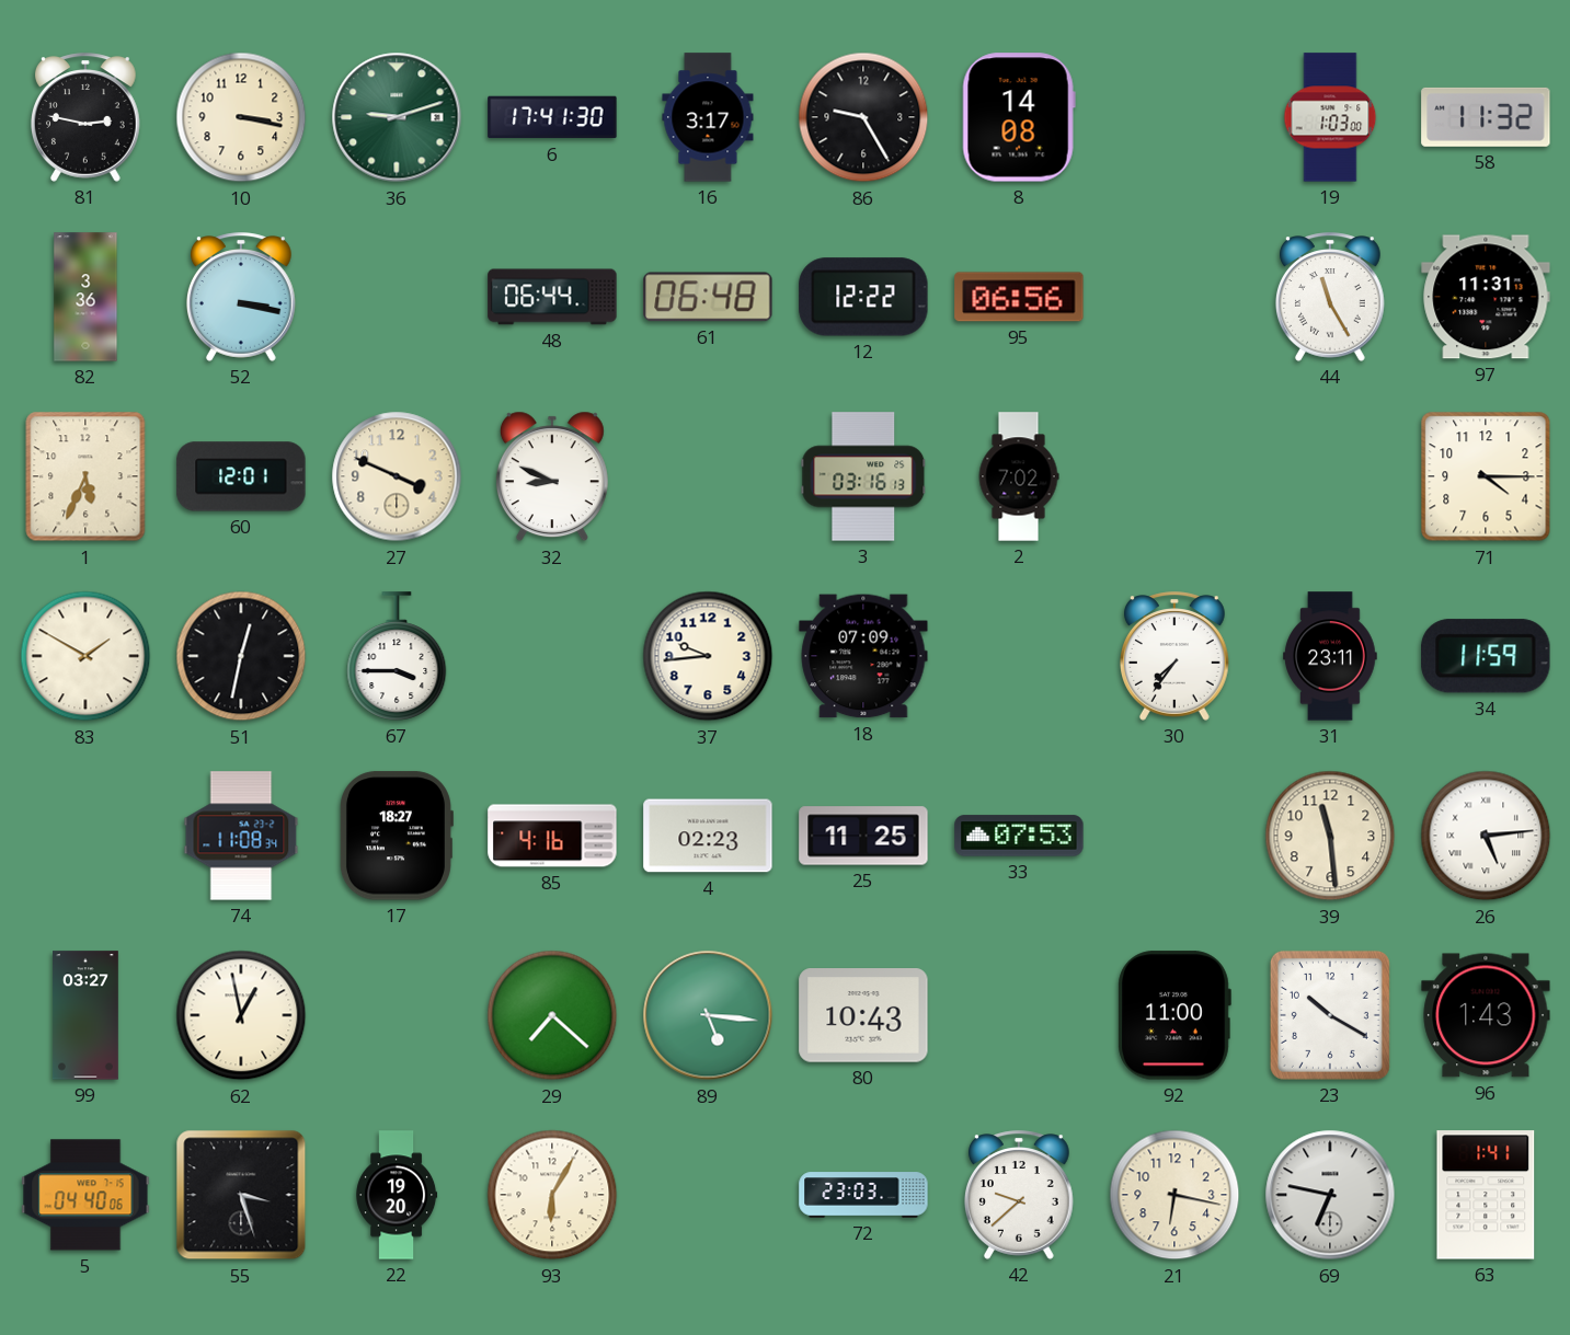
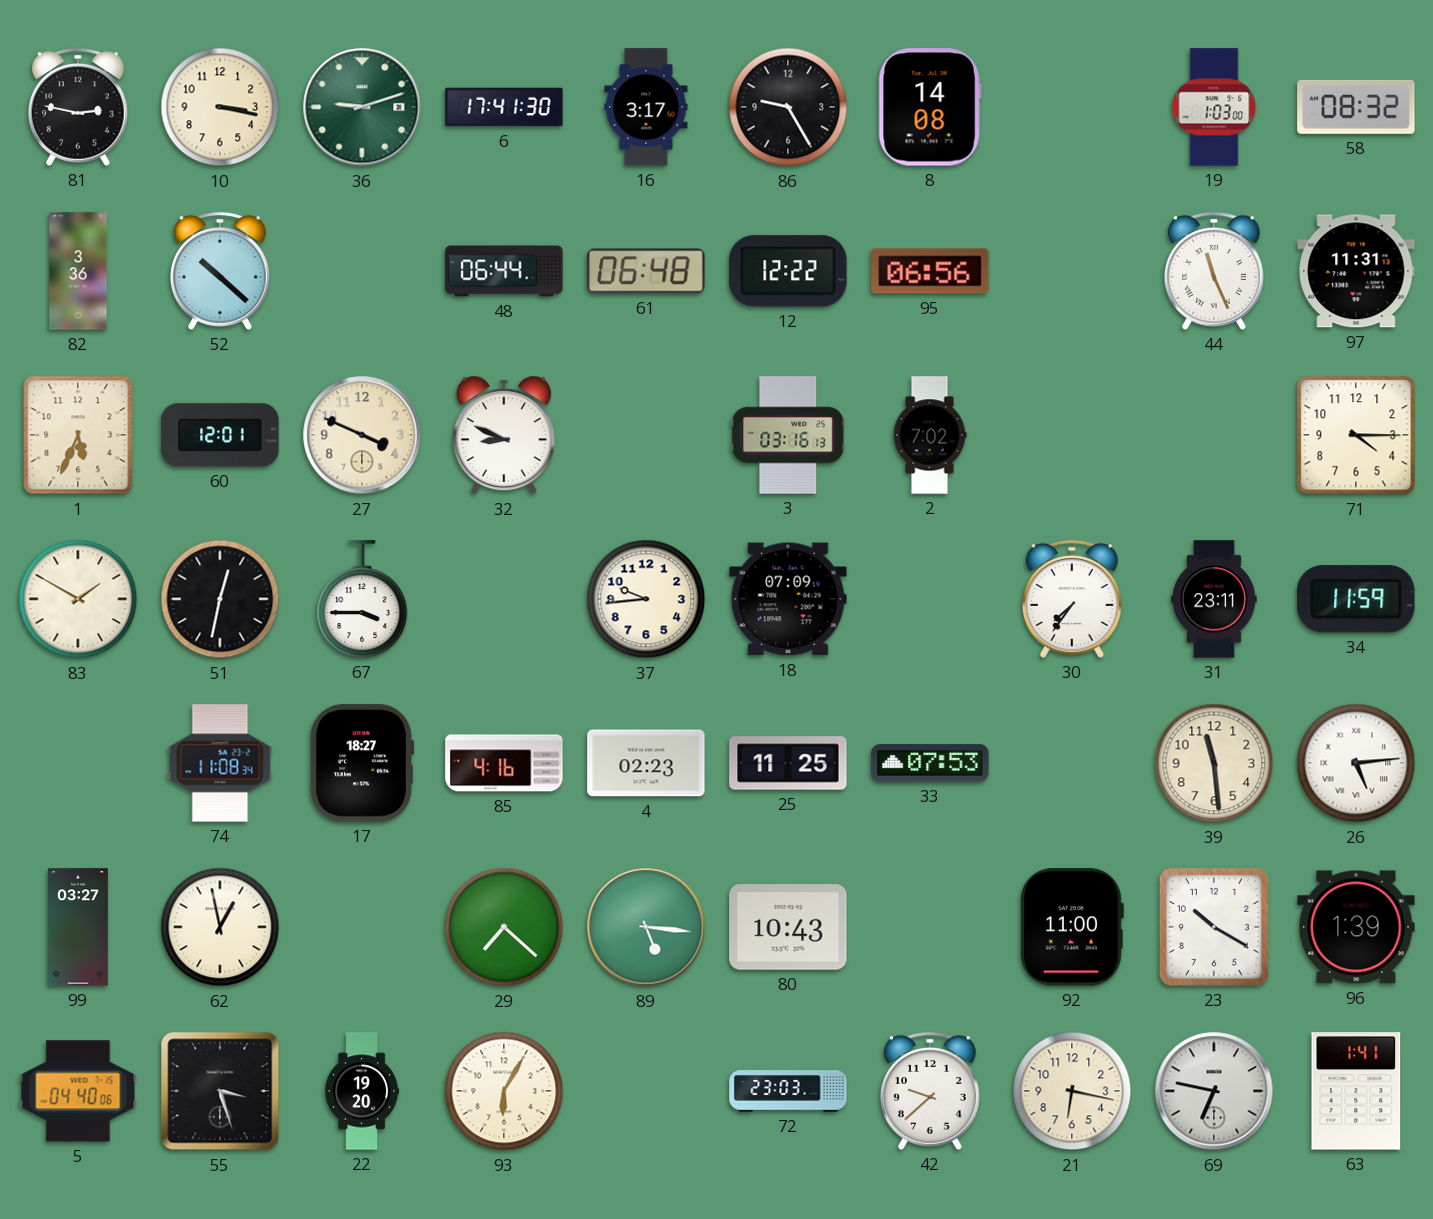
58: 11:32 -> 08:32 (1356, 107)
52: 3:17 -> 10:22 (221, 271)
44: 11:25 -> 11:26 (1215, 271)
96: 1:43 -> 1:39 (1356, 927)
